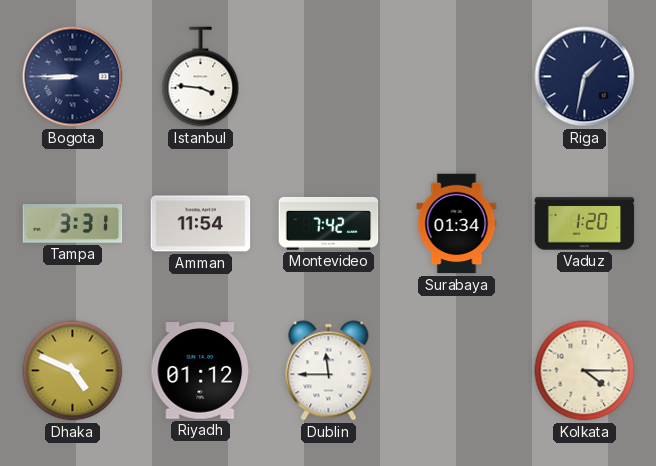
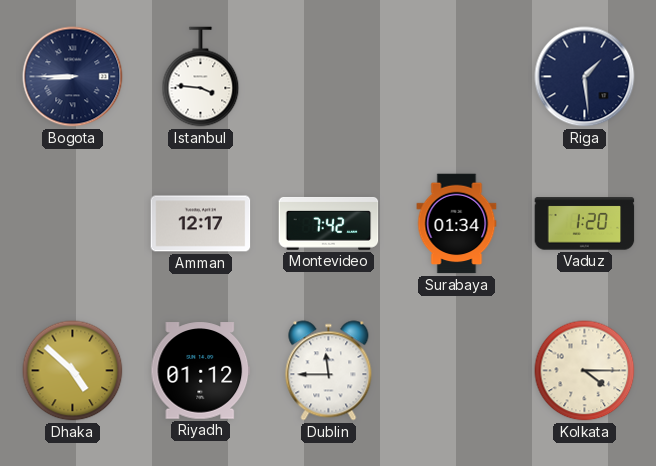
Riga: 1:32 -> 1:29 (585, 77)
Tampa: 3:31 -> none (73, 224)
Amman: 11:54 -> 12:17 (201, 224)
Dhaka: 4:49 -> 4:52 (73, 371)
